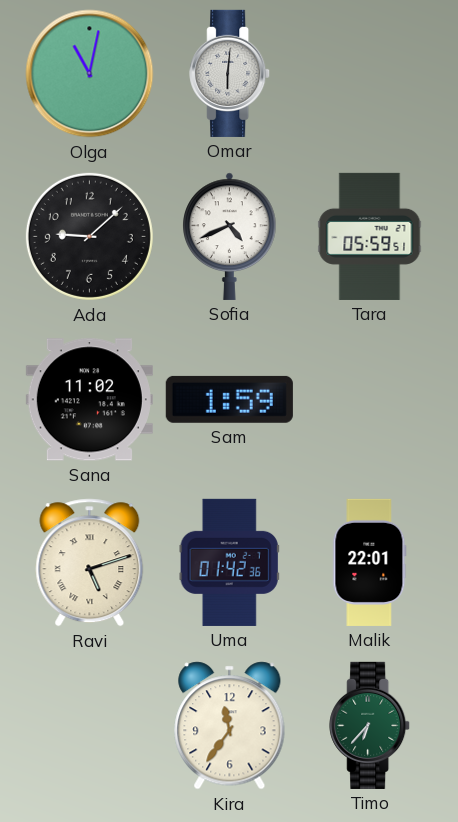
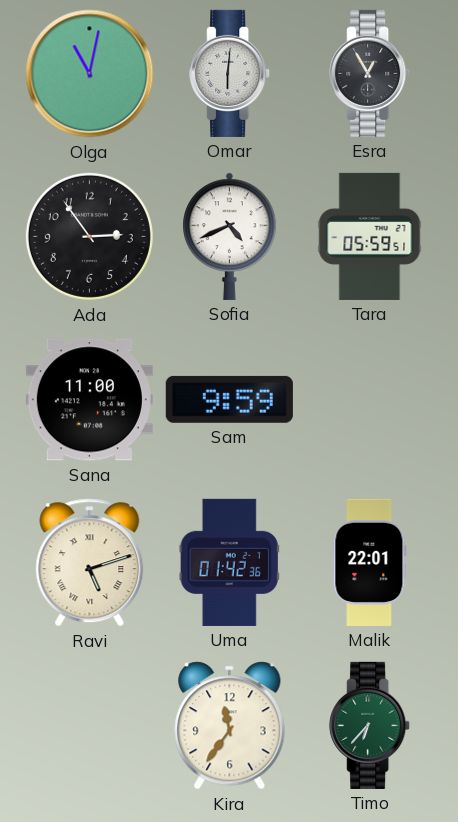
Esra: none -> 12:55 (370, 73)
Ada: 9:08 -> 2:54 (89, 236)
Sana: 11:02 -> 11:00 (89, 400)
Sam: 1:59 -> 9:59 (229, 399)
